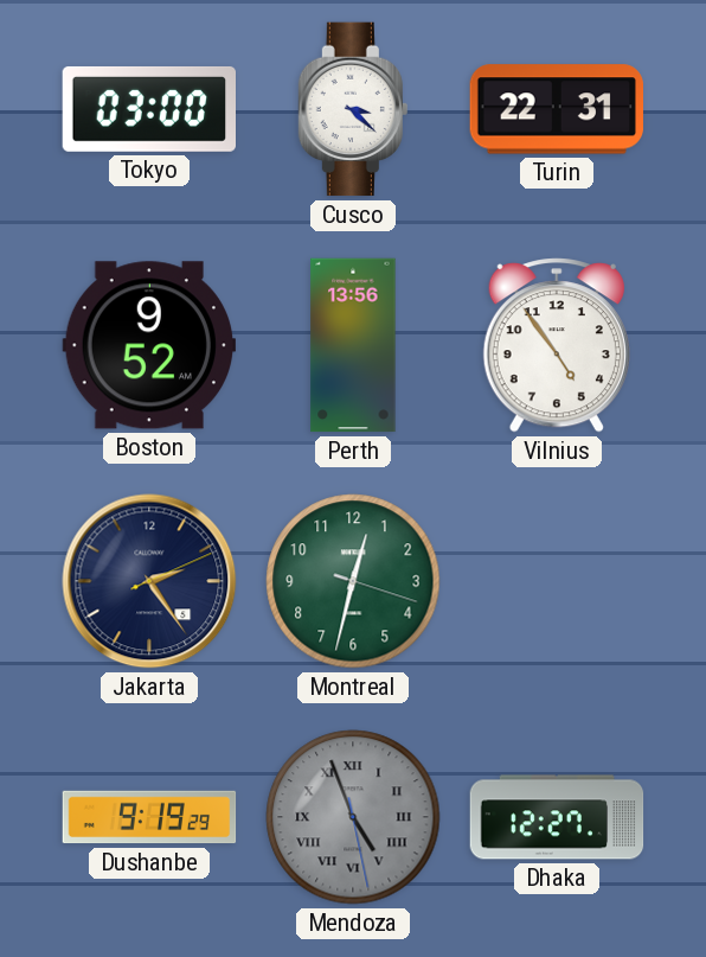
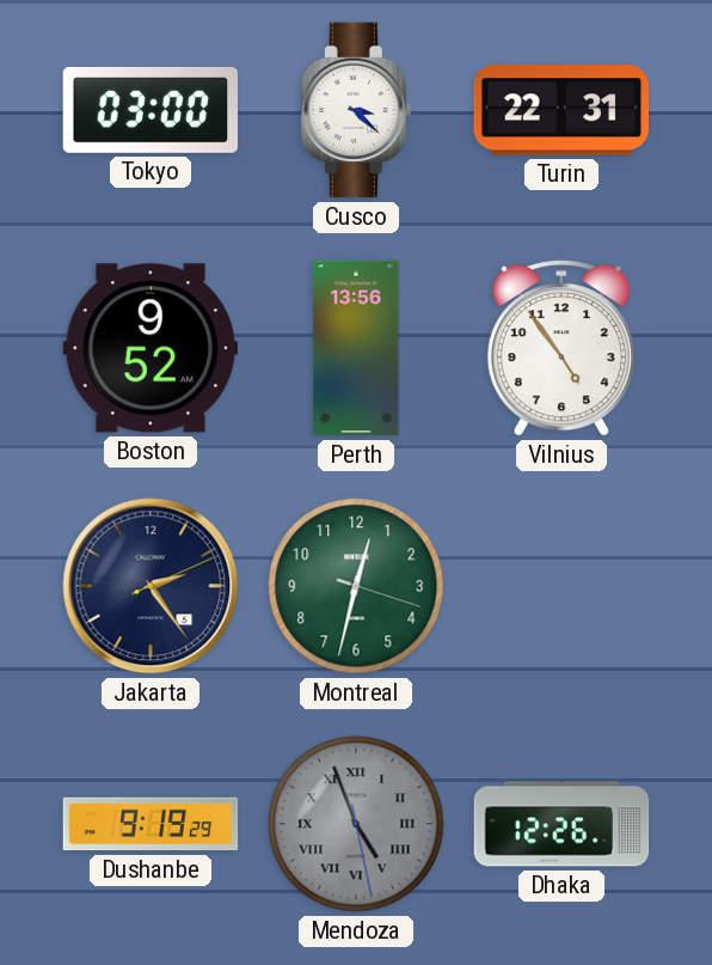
Dhaka: 12:27 -> 12:26 (561, 824)
